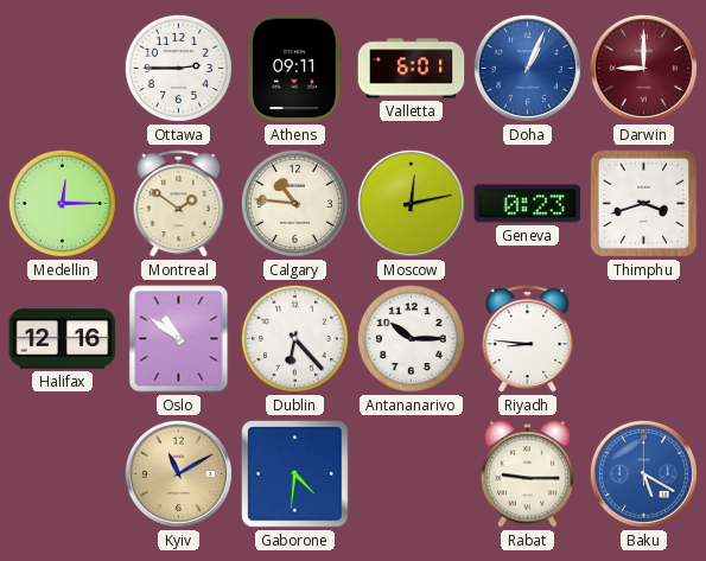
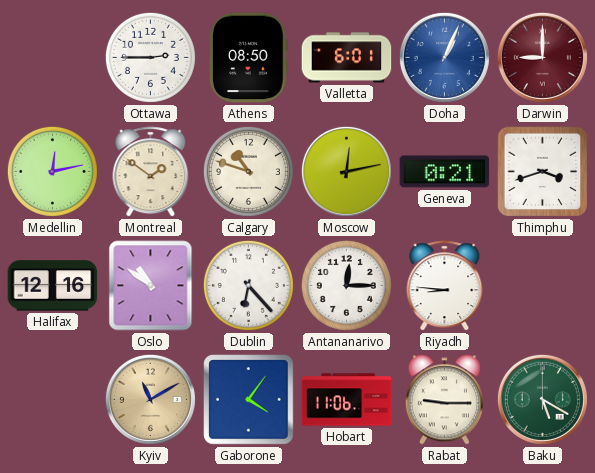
Athens: 09:11 -> 08:50 (249, 58)
Medellin: 12:15 -> 12:13 (52, 171)
Calgary: 10:46 -> 10:48 (248, 171)
Geneva: 0:23 -> 0:21 (445, 172)
Antananarivo: 10:15 -> 12:15 (346, 285)
Gaborone: 4:31 -> 4:06 (249, 400)
Hobart: none -> 11:06 (347, 400)
Baku dial: blue -> green (542, 399)
